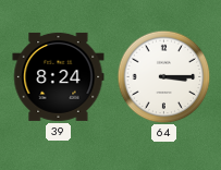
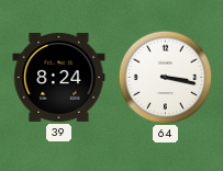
64: 3:15 -> 3:17 (165, 77)
